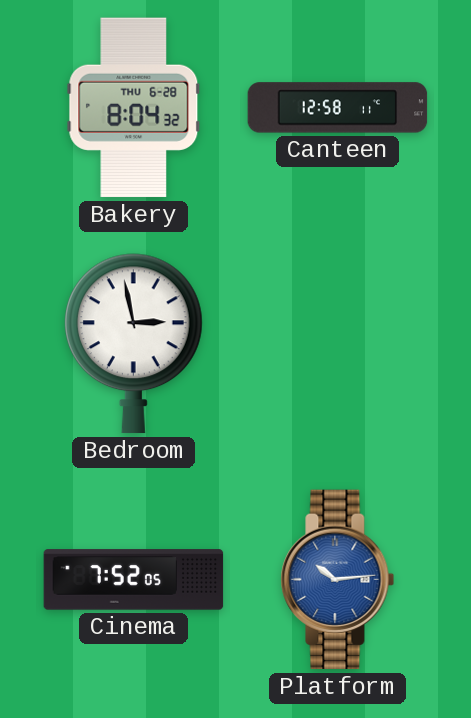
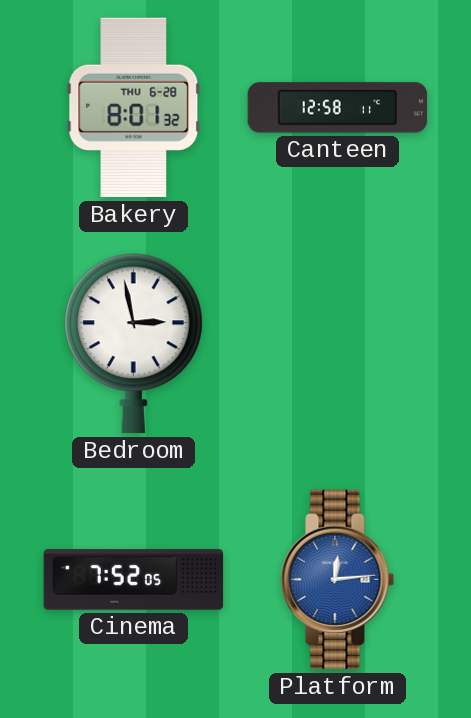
Bakery: 8:04 -> 8:01 (134, 108)
Platform: 10:14 -> 12:14 (338, 580)
